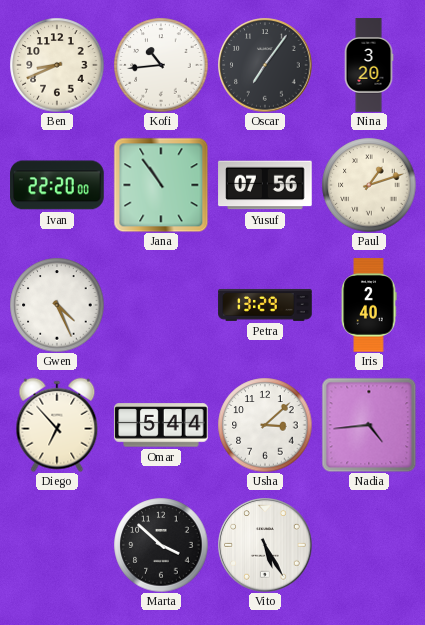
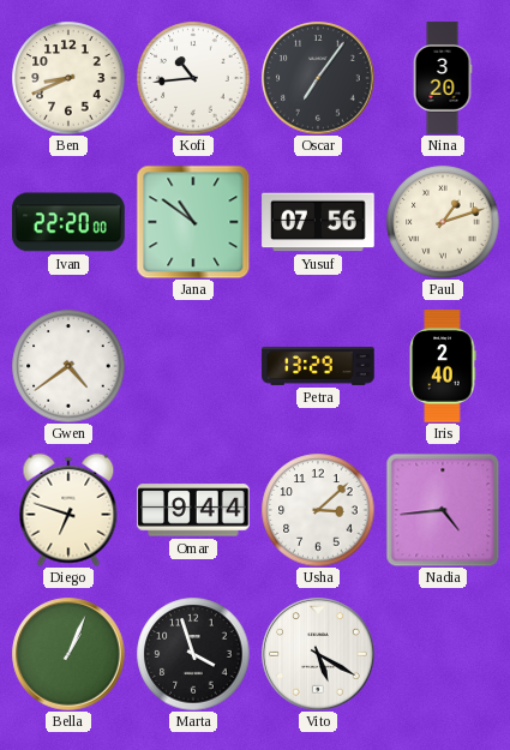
Jana: 10:54 -> 10:51 (193, 222)
Gwen: 4:26 -> 4:39 (68, 366)
Diego: 6:53 -> 6:48 (68, 510)
Omar: 5:44 -> 9:44 (193, 510)
Bella: none -> 1:04 (68, 654)
Marta: 3:52 -> 3:57 (193, 654)
Vito: 5:25 -> 5:20 (318, 654)
